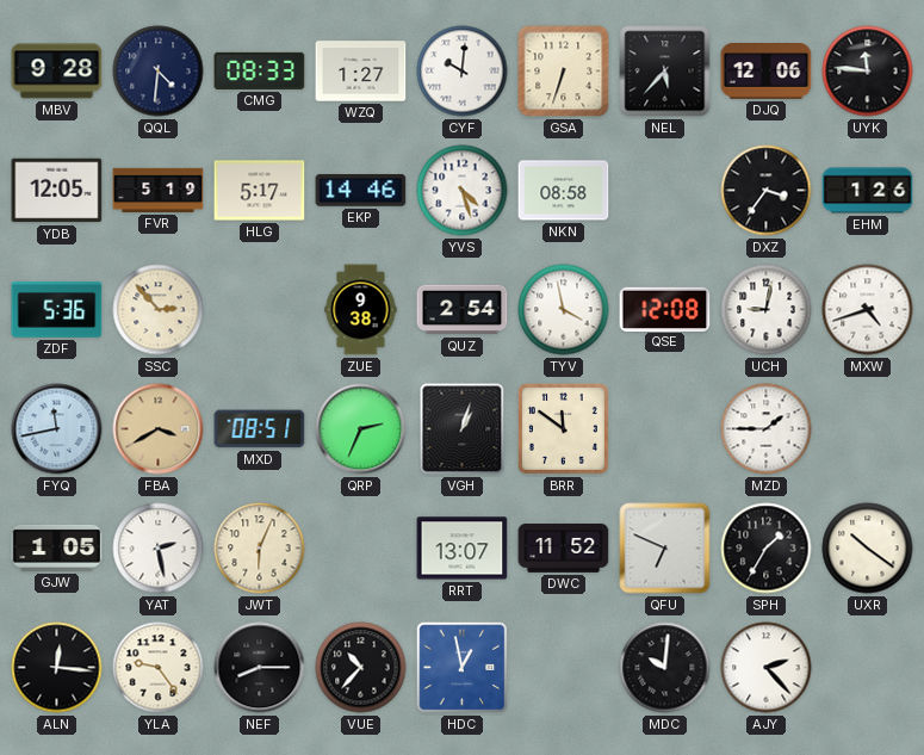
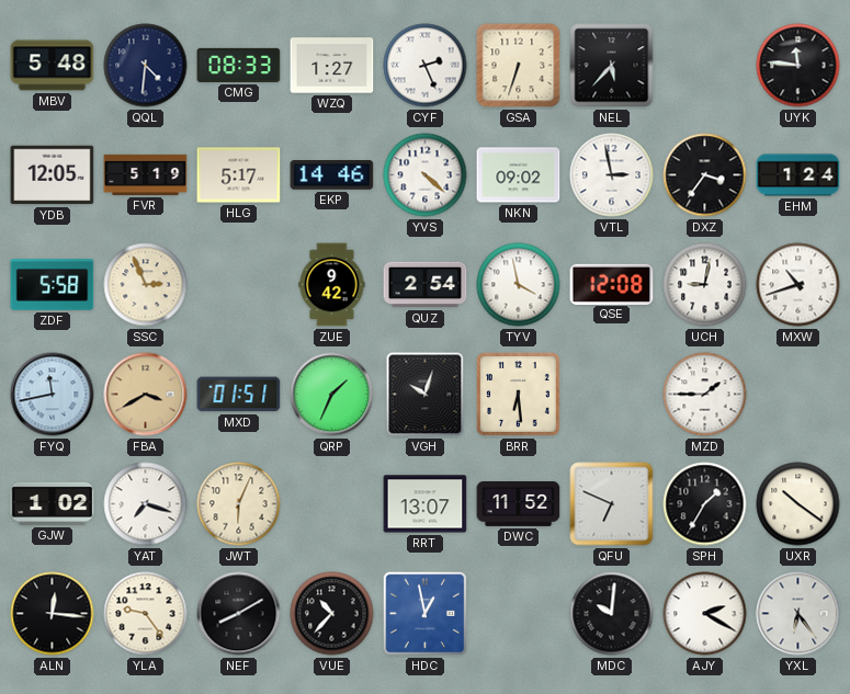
MBV: 9:28 -> 5:48 (53, 66)
CYF: 10:01 -> 2:26 (426, 66)
DJQ: 12:06 -> none (767, 72)
YVS: 4:27 -> 4:22 (426, 175)
NKN: 08:58 -> 09:02 (519, 175)
VTL: none -> 2:58 (612, 175)
EHM: 1:26 -> 1:24 (798, 175)
ZDF: 5:36 -> 5:58 (53, 285)
SSC: 2:53 -> 2:56 (146, 285)
ZUE: 9:38 -> 9:42 (332, 285)
MXW: 4:42 -> 10:42 (798, 285)
MXD: 08:51 -> 01:51 (239, 395)
QRP: 2:34 -> 1:34 (332, 395)
VGH: 1:03 -> 10:03 (426, 395)
BRR: 11:51 -> 6:29 (518, 394)
GJW: 1:05 -> 1:02 (53, 503)
YAT: 2:28 -> 7:18 (146, 504)
NEF: 8:15 -> 8:10 (239, 614)
AJY: 2:23 -> 2:20 (705, 614)
YXL: none -> 6:24 (798, 614)
